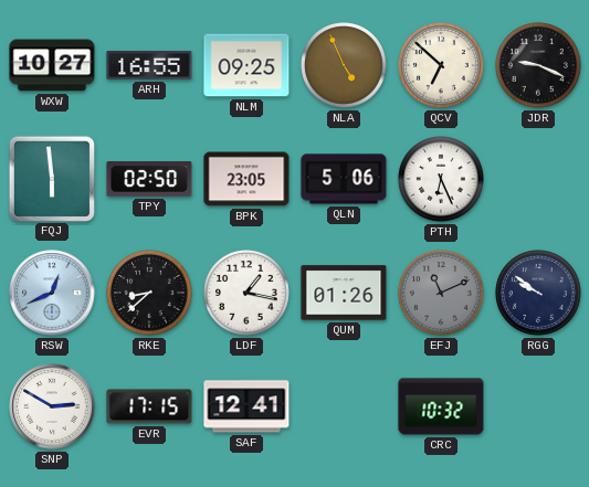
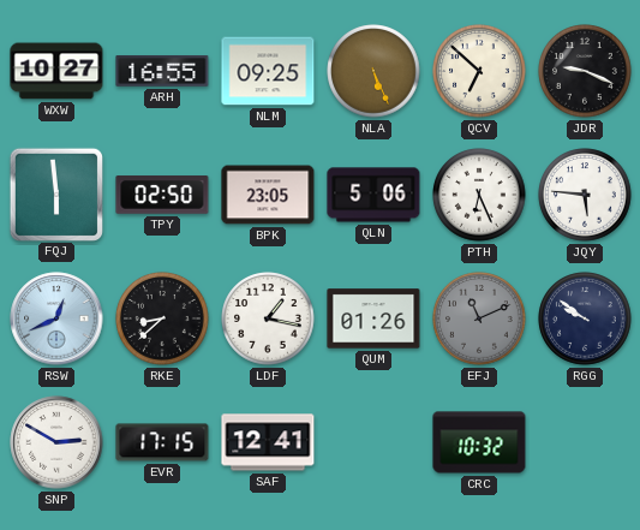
NLA: 4:56 -> 5:26 (373, 71)
JQY: none -> 5:46 (585, 195)
